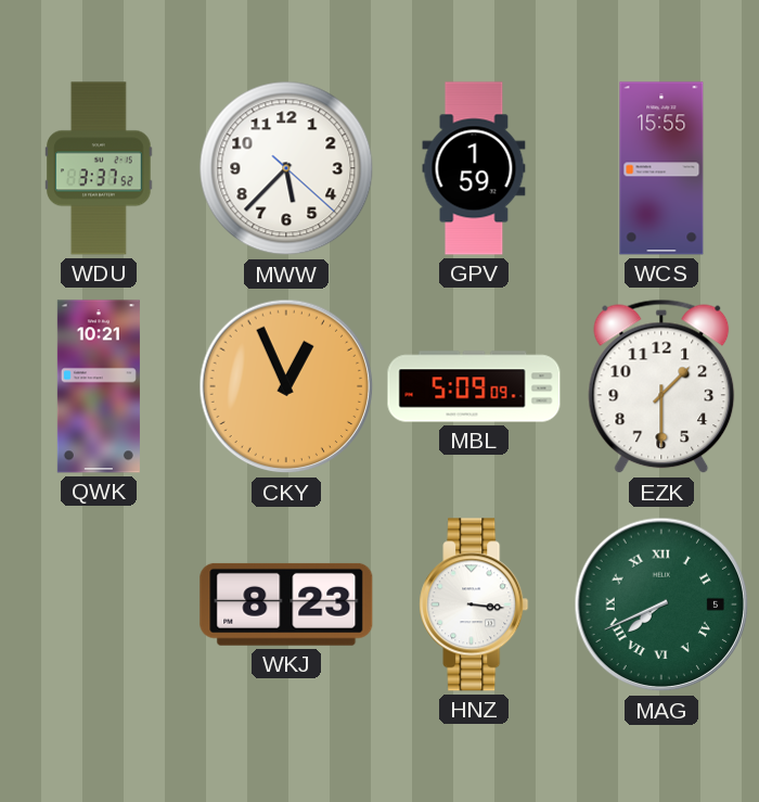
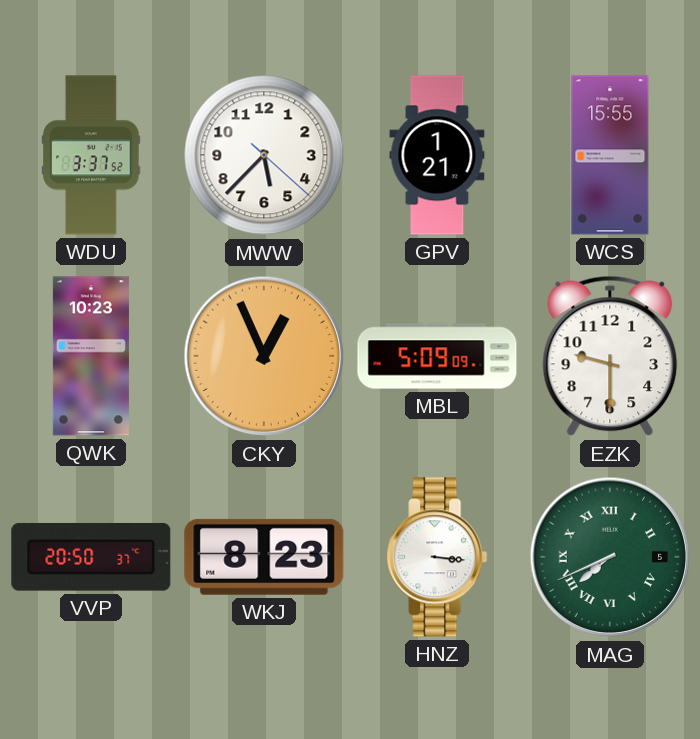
GPV: 1:59 -> 1:21 (437, 155)
QWK: 10:21 -> 10:23 (91, 356)
EZK: 1:30 -> 9:30 (610, 356)
VVP: none -> 20:50 (91, 557)
